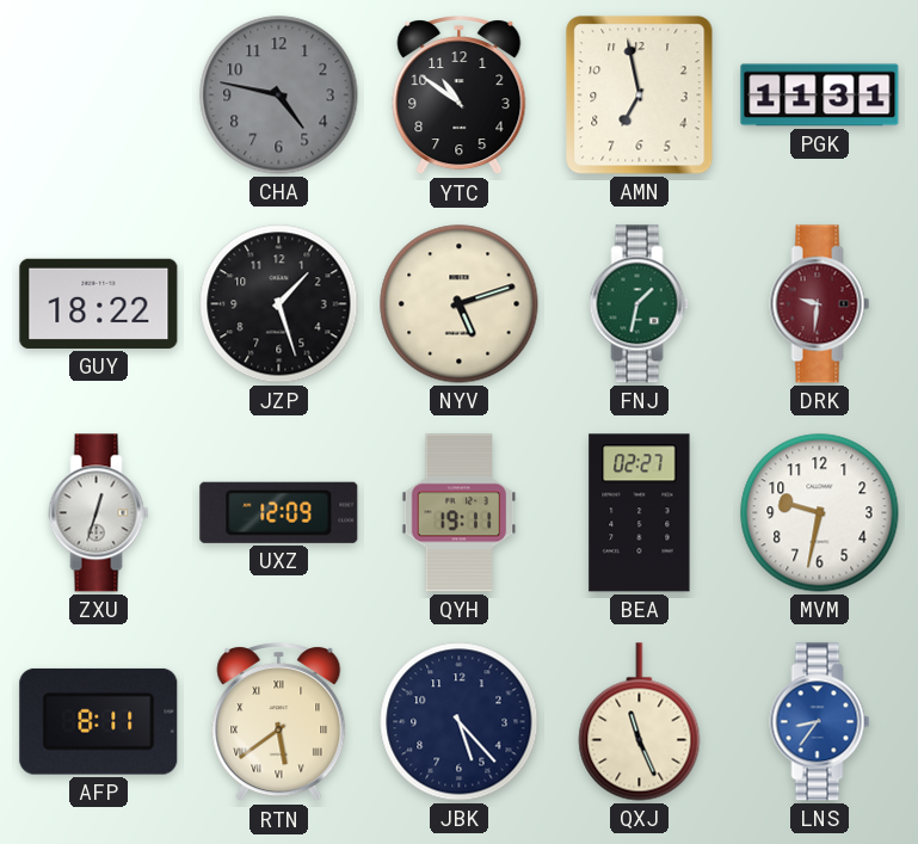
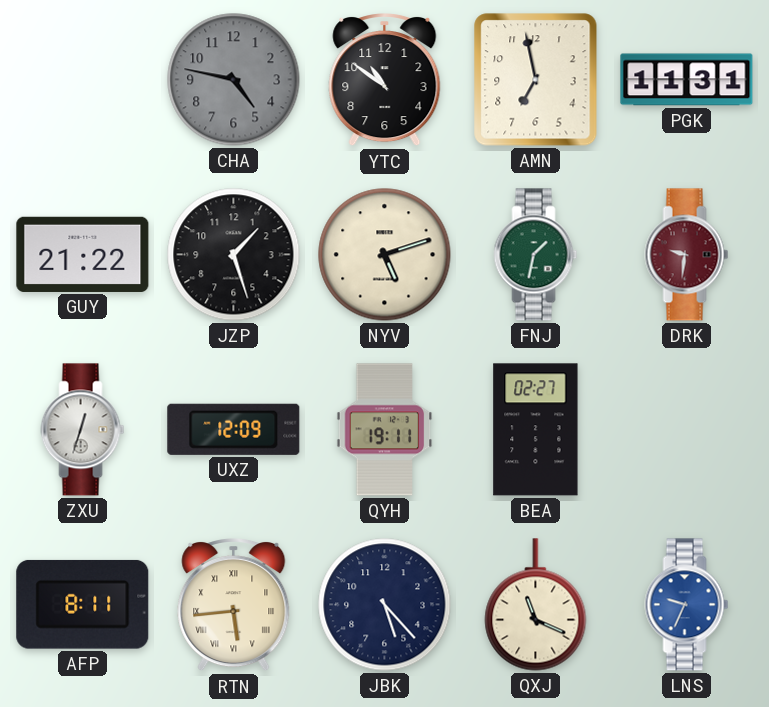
GUY: 18:22 -> 21:22 (83, 254)
MVM: 9:32 -> none (820, 513)
RTN: 5:39 -> 5:44 (234, 606)
QXJ: 11:26 -> 11:19 (536, 605)
LNS: 8:36 -> 9:34 (687, 605)
